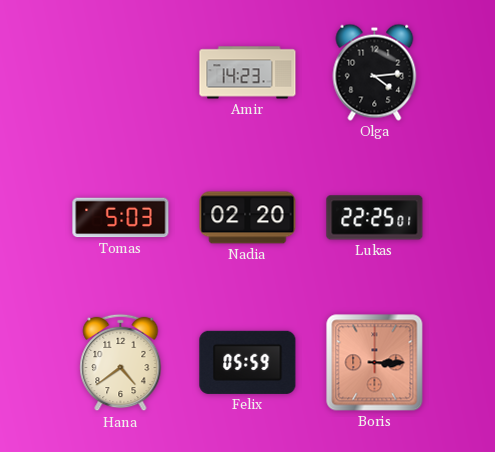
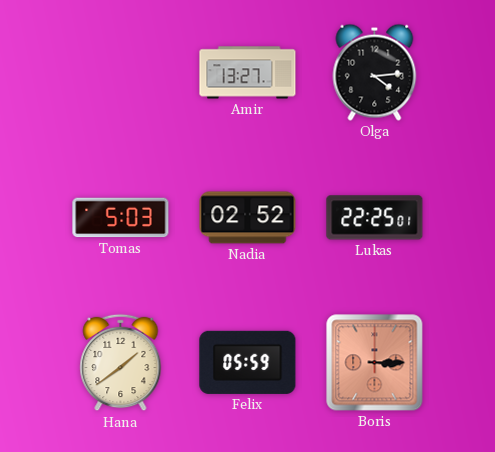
Amir: 14:23 -> 13:27 (248, 73)
Nadia: 02:20 -> 02:52 (248, 218)
Hana: 4:39 -> 1:39 (121, 363)
